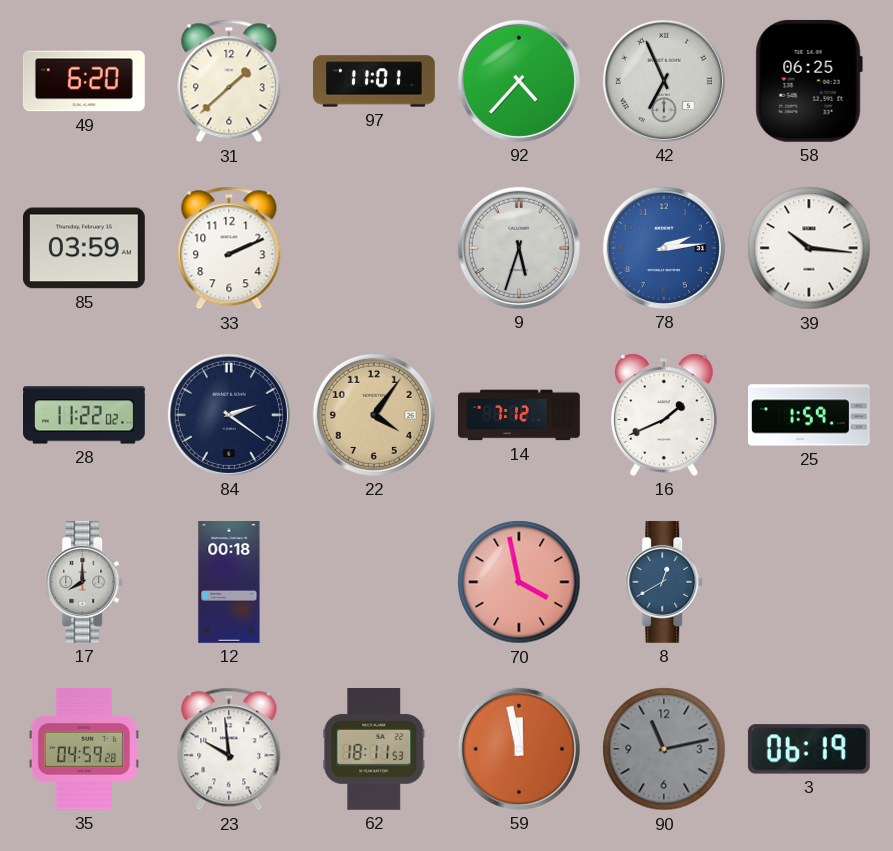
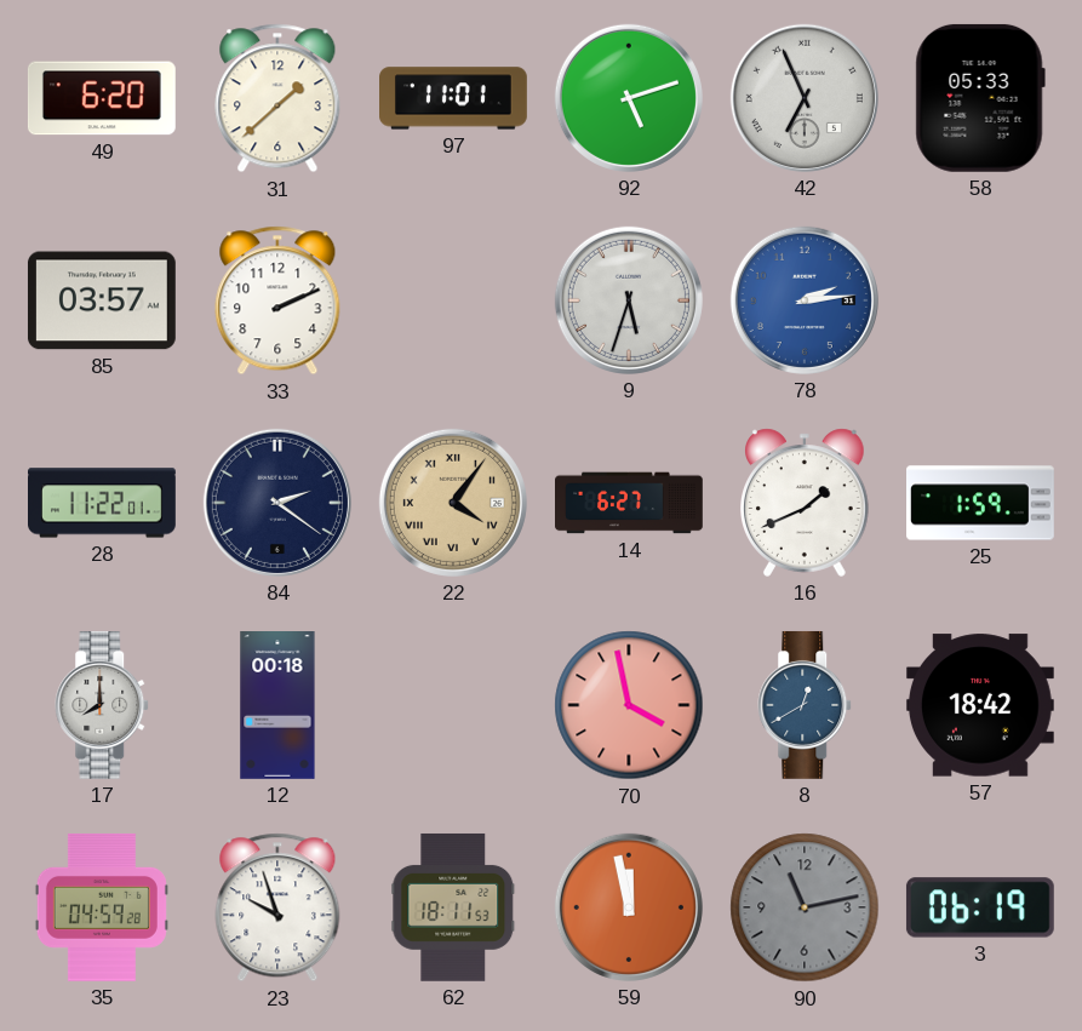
92: 4:37 -> 5:12 (629, 98)
58: 06:25 -> 05:33 (980, 98)
85: 03:59 -> 03:57 (102, 300)
39: 10:16 -> none (809, 248)
28: 11:22:02 -> 11:22:01 (103, 503)
22 numerals: Arabic -> Roman (453, 503)
14: 7:12 -> 6:27 (629, 503)
57: none -> 18:42 (980, 705)
23: 9:59 -> 9:57 (277, 907)
